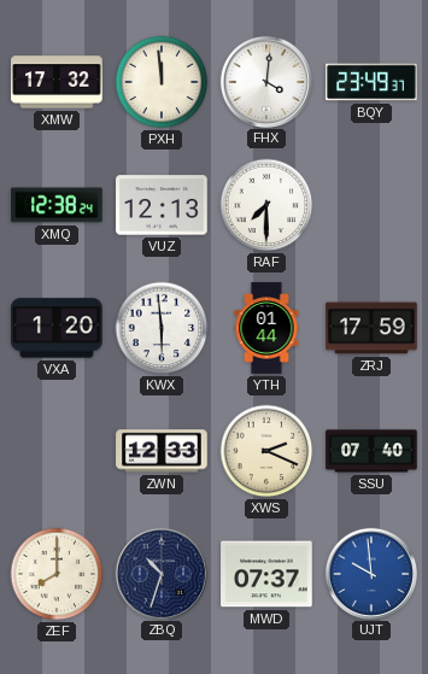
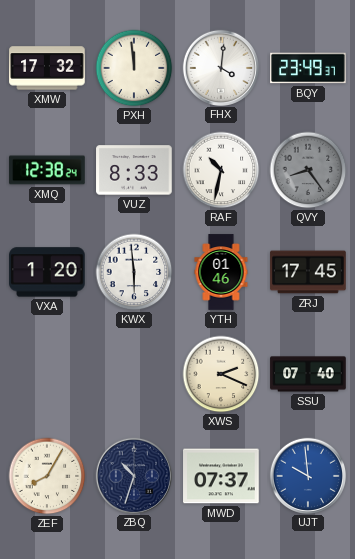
VUZ: 12:13 -> 8:33 (134, 170)
RAF: 7:30 -> 10:32 (221, 170)
QVY: none -> 8:24 (308, 170)
YTH: 01:44 -> 01:46 (221, 272)
ZRJ: 17:59 -> 17:45 (308, 272)
ZWN: 12:33 -> none (162, 451)
ZEF: 8:00 -> 8:05 (47, 476)
